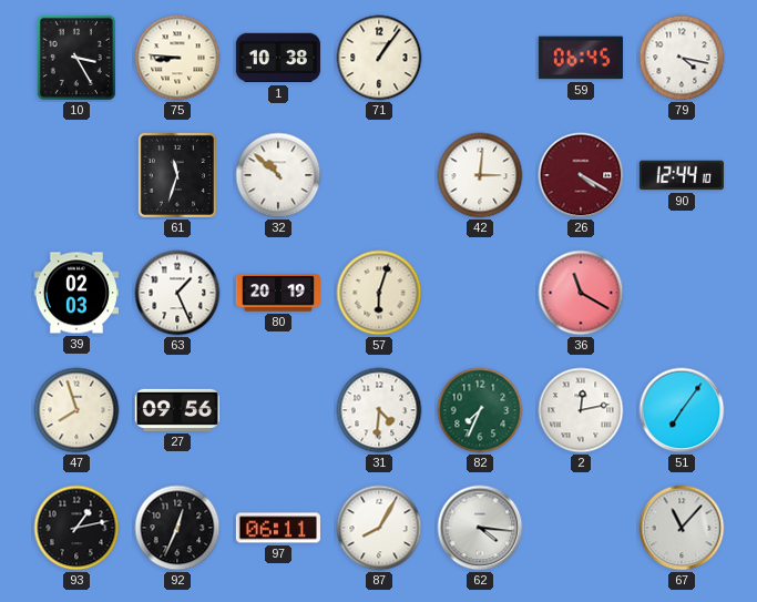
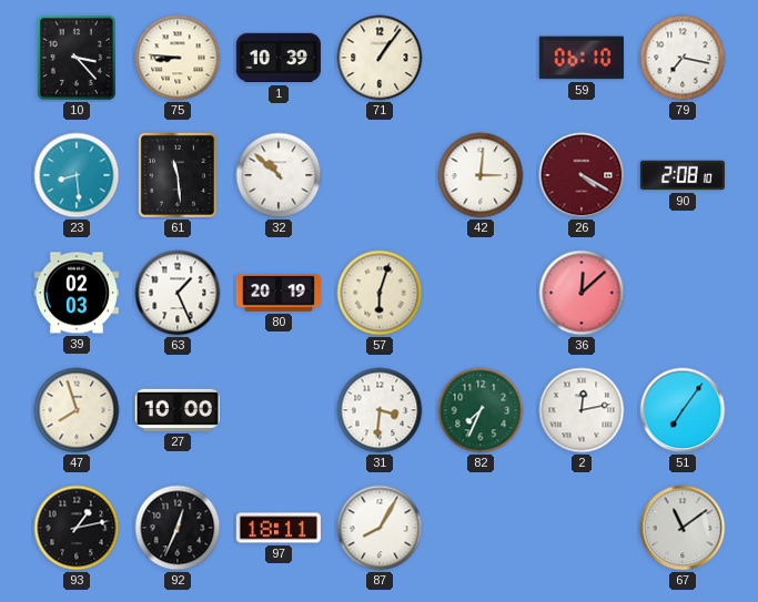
10: 3:25 -> 3:23 (77, 58)
1: 10:38 -> 10:39 (279, 58)
59: 06:45 -> 06:10 (582, 58)
79: 4:17 -> 7:17 (683, 58)
23: none -> 8:29 (77, 175)
61: 11:33 -> 11:29 (178, 175)
90: 12:44 -> 2:08 (683, 175)
36: 11:20 -> 12:08 (582, 293)
27: 09:56 -> 10:00 (178, 410)
31: 4:31 -> 3:31 (380, 410)
97: 06:11 -> 18:11 (279, 528)
62: 4:16 -> none (480, 528)
67: 11:07 -> 11:09 (683, 528)
